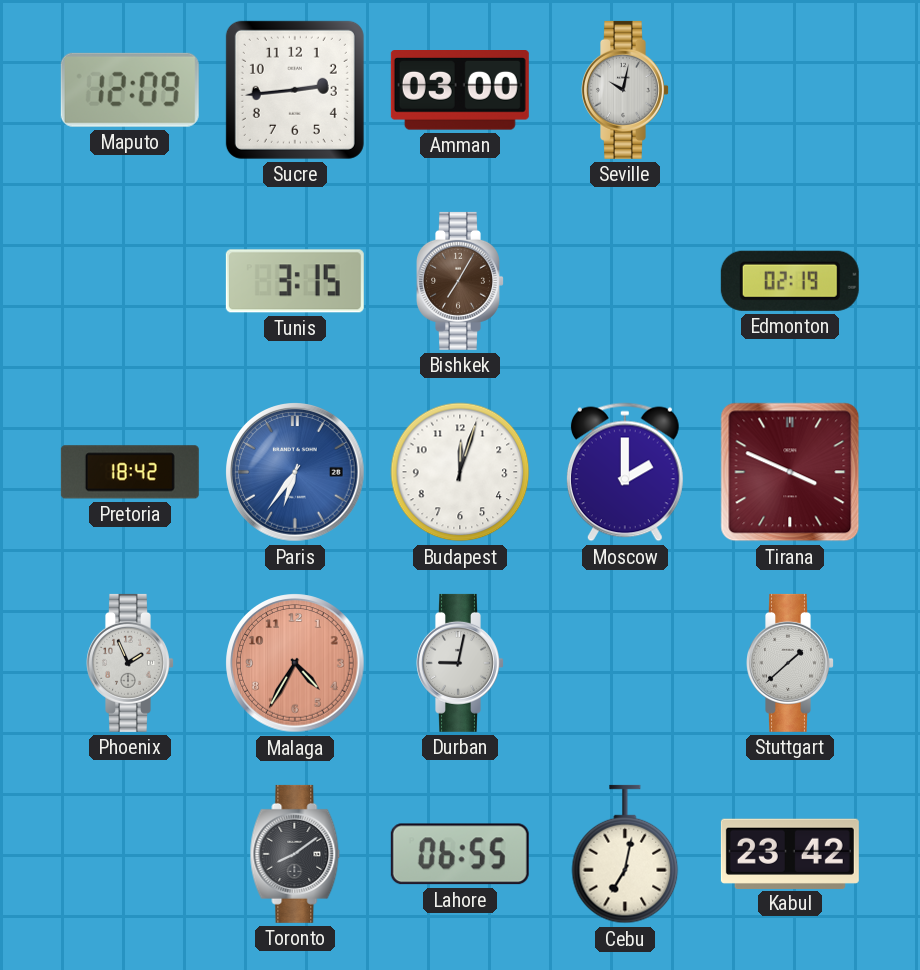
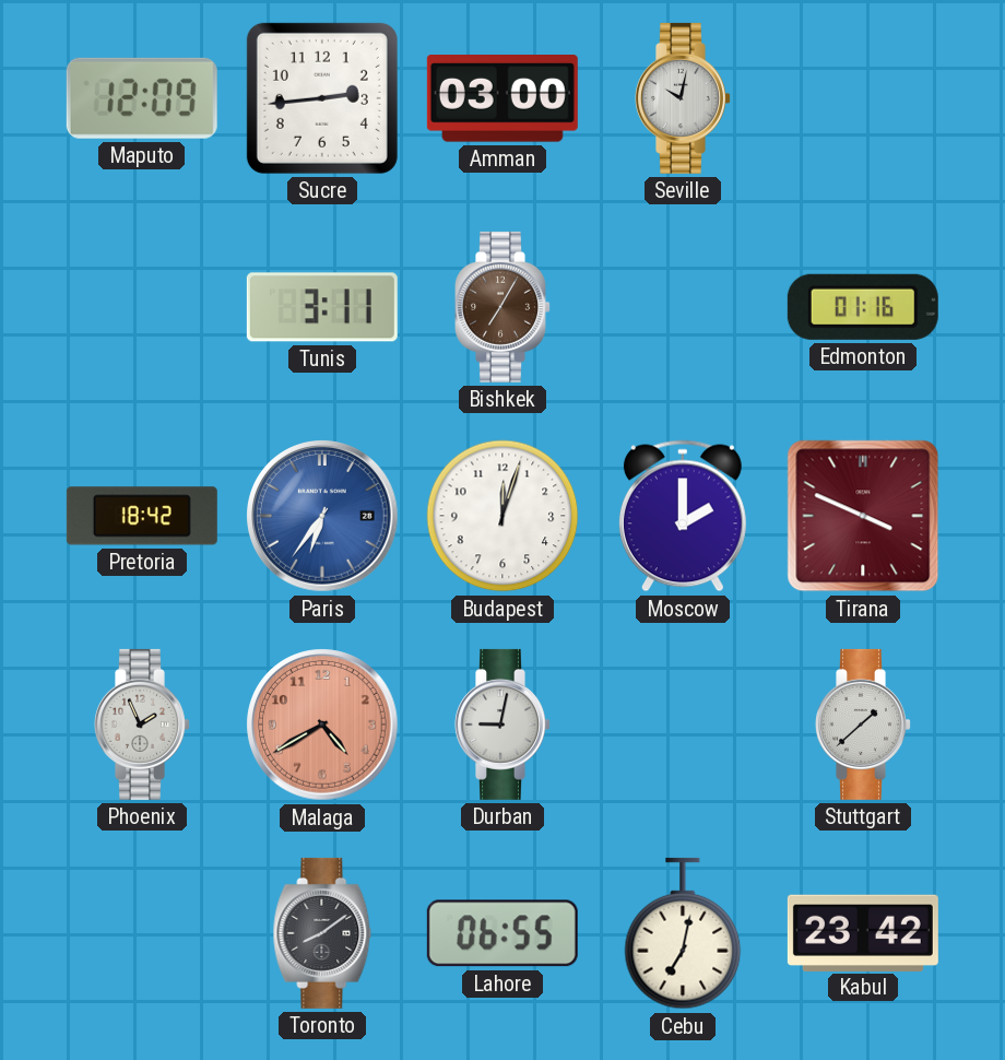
Tunis: 3:15 -> 3:11 (322, 307)
Edmonton: 02:19 -> 01:16 (863, 307)
Malaga: 4:35 -> 4:40 (322, 725)
